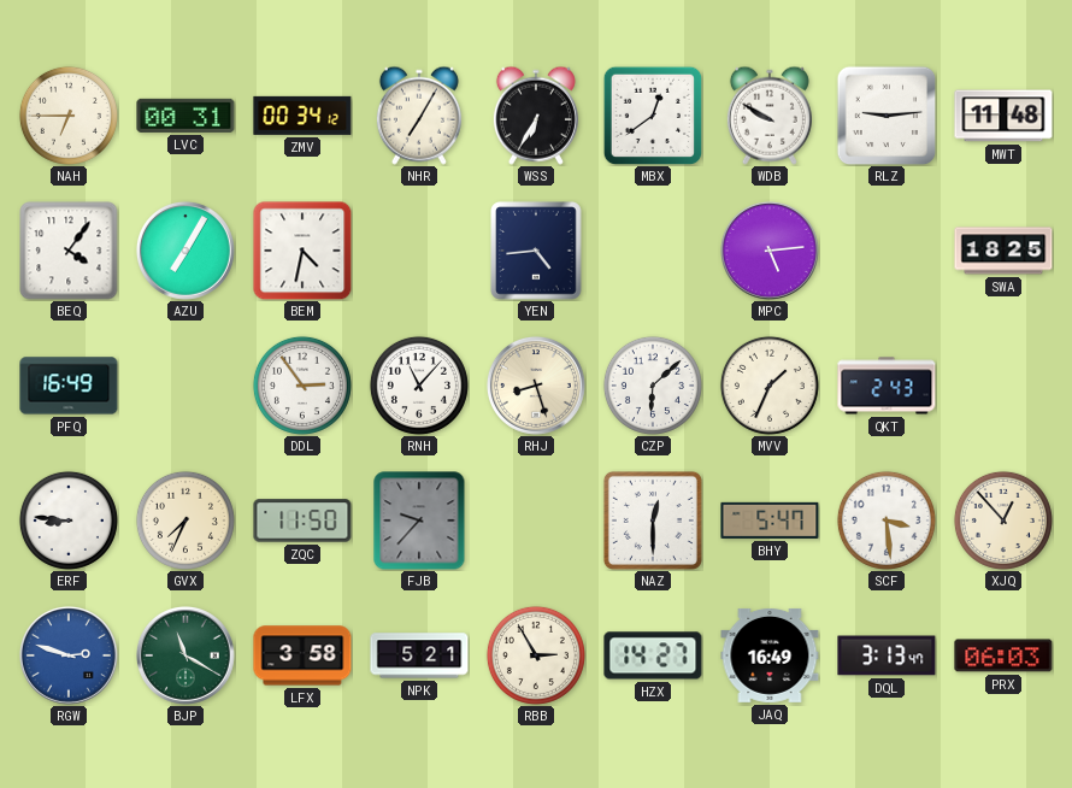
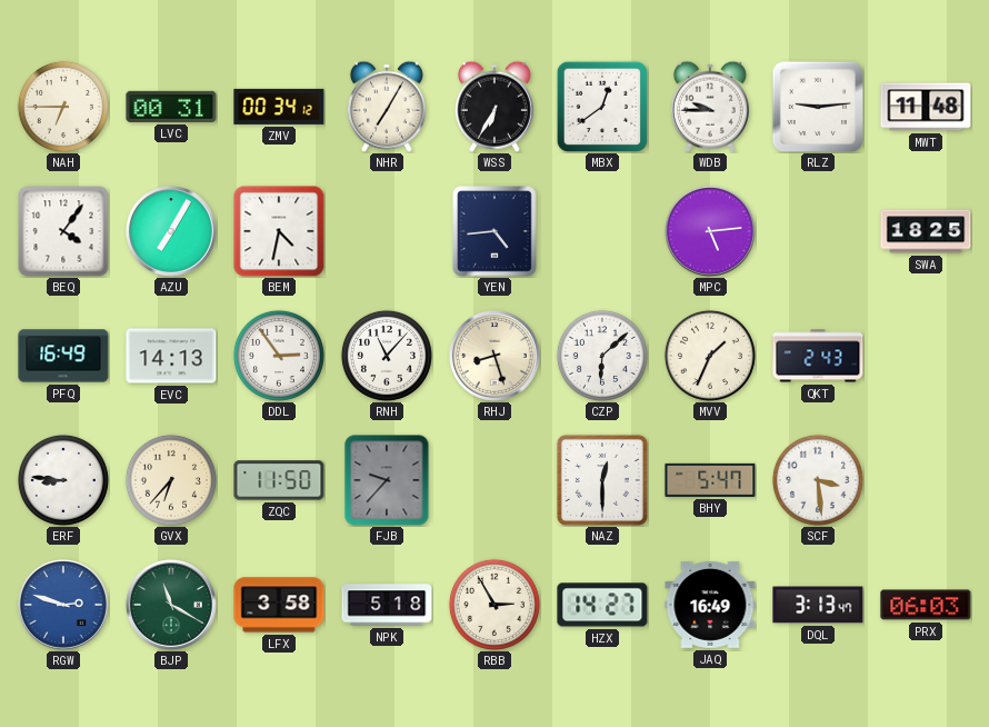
WDB: 9:50 -> 9:45 (710, 107)
EVC: none -> 14:13 (171, 356)
GVX: 7:34 -> 6:37 (171, 480)
XJQ: 12:53 -> none (1003, 521)
NPK: 5:21 -> 5:18 (387, 605)
